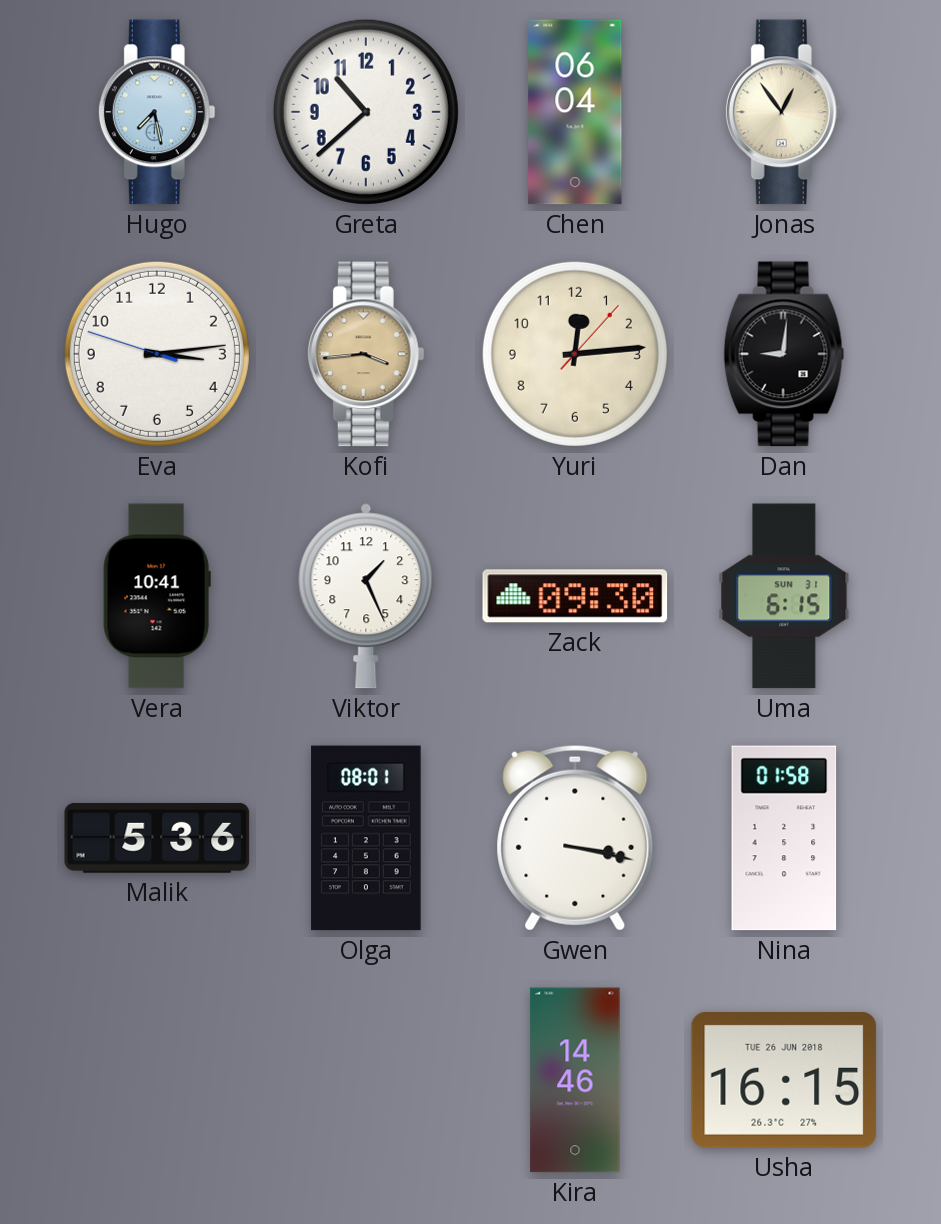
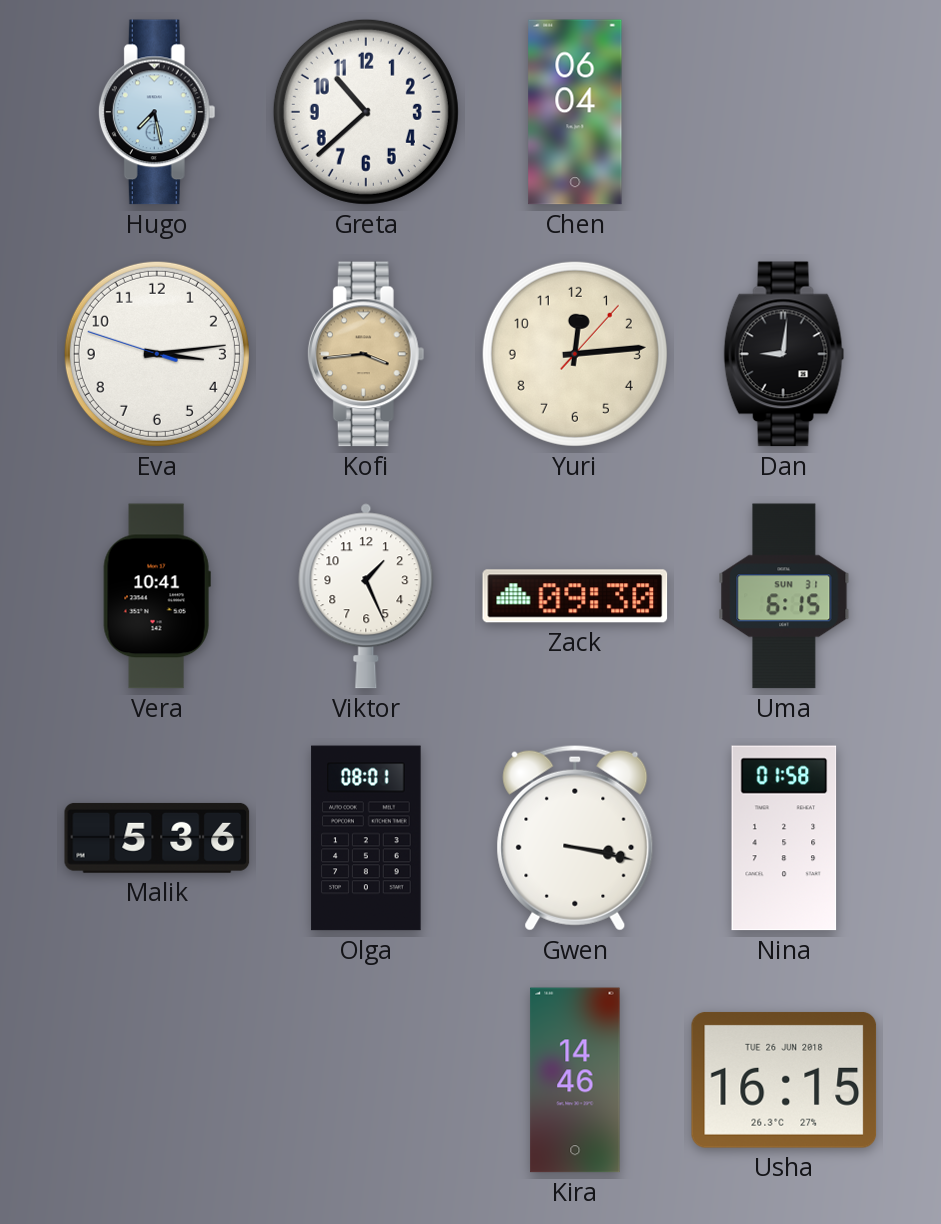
Jonas: 12:54 -> none (784, 112)
